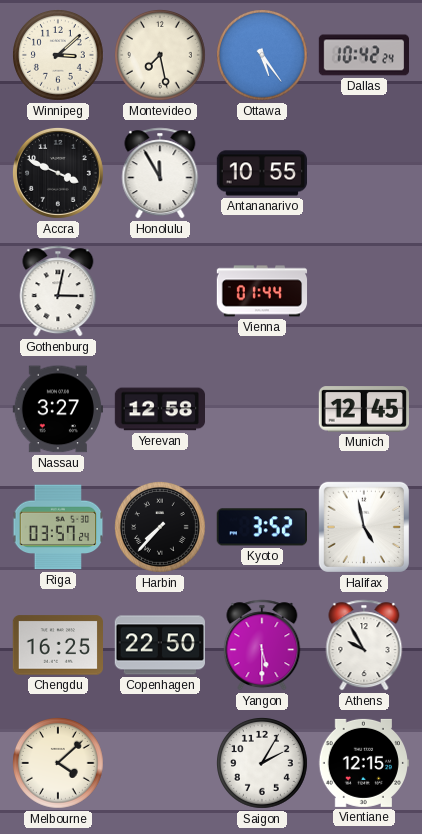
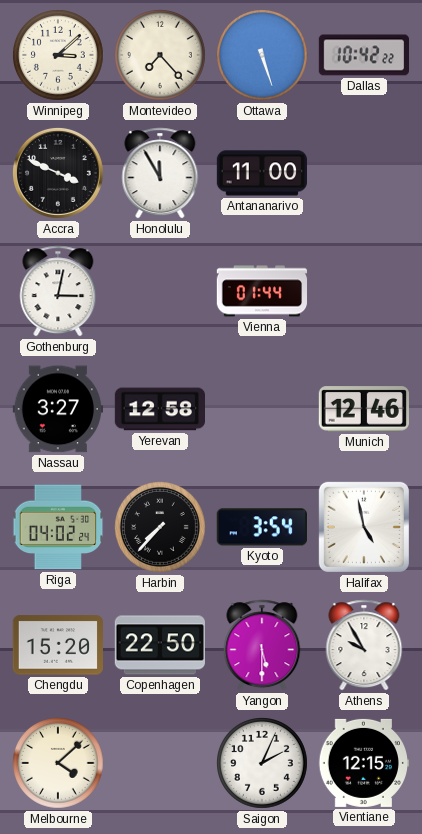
Montevideo: 7:28 -> 7:23 (161, 56)
Ottawa: 5:24 -> 5:27 (263, 56)
Dallas: 10:42:24 -> 10:42:22 (364, 55)
Antananarivo: 10:55 -> 11:00 (262, 173)
Munich: 12:45 -> 12:46 (364, 409)
Riga: 03:57 -> 04:02 (58, 527)
Kyoto: 3:52 -> 3:54 (262, 527)
Chengdu: 16:25 -> 15:20 (57, 645)
Saigon: 2:05 -> 2:04 (263, 764)
